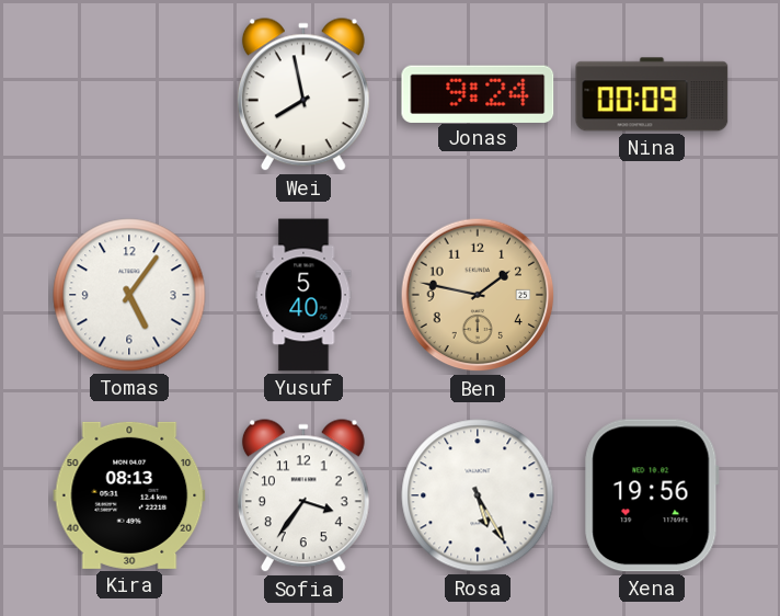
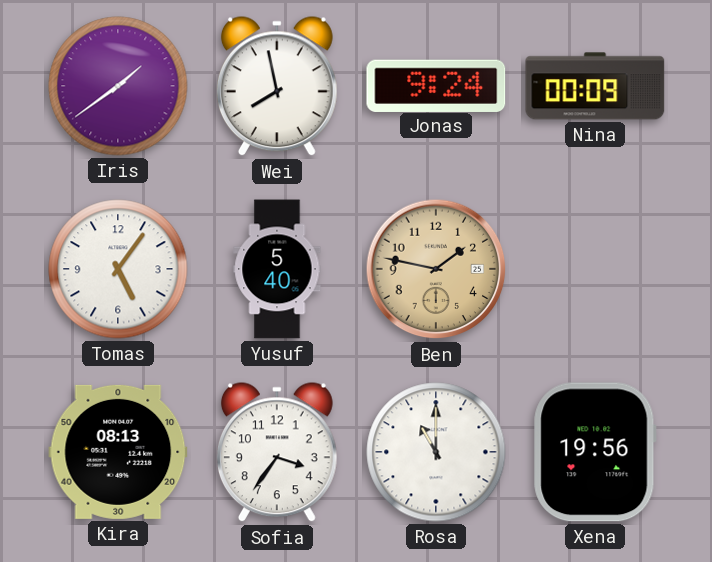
Iris: none -> 1:39 (118, 86)
Rosa: 5:25 -> 11:00 (436, 452)
